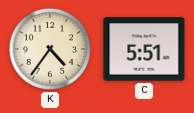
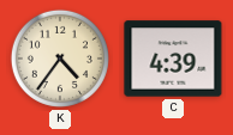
C: 5:51 -> 4:39 (173, 59)
